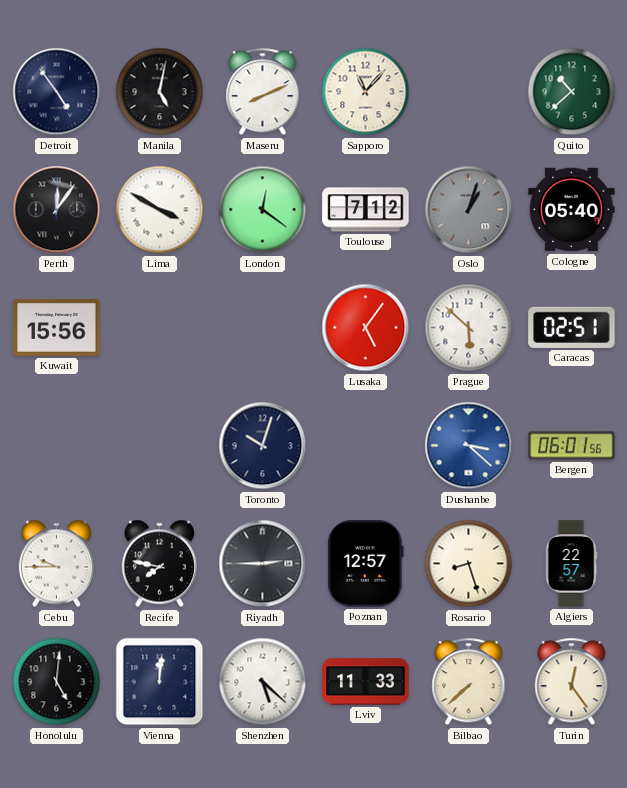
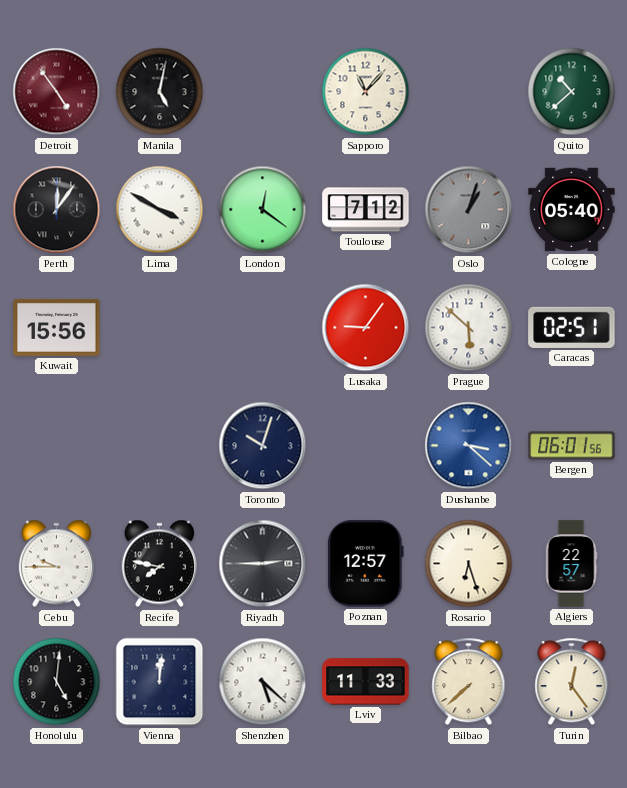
Detroit dial: navy -> burgundy (57, 92)
Maseru: 8:11 -> none (263, 92)
Lusaka: 5:06 -> 9:06 (366, 328)
Rosario: 8:27 -> 6:27 (469, 564)
